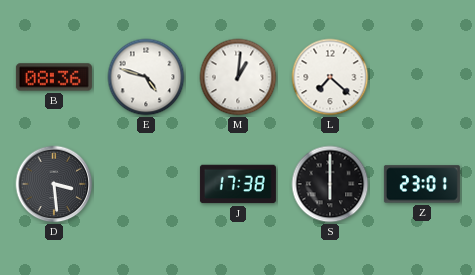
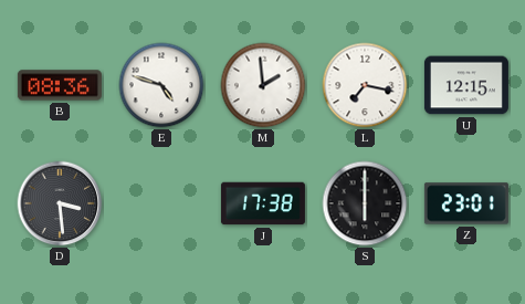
M: 1:01 -> 1:59 (263, 85)
L: 7:22 -> 7:17 (365, 85)
U: none -> 12:15 (466, 85)
